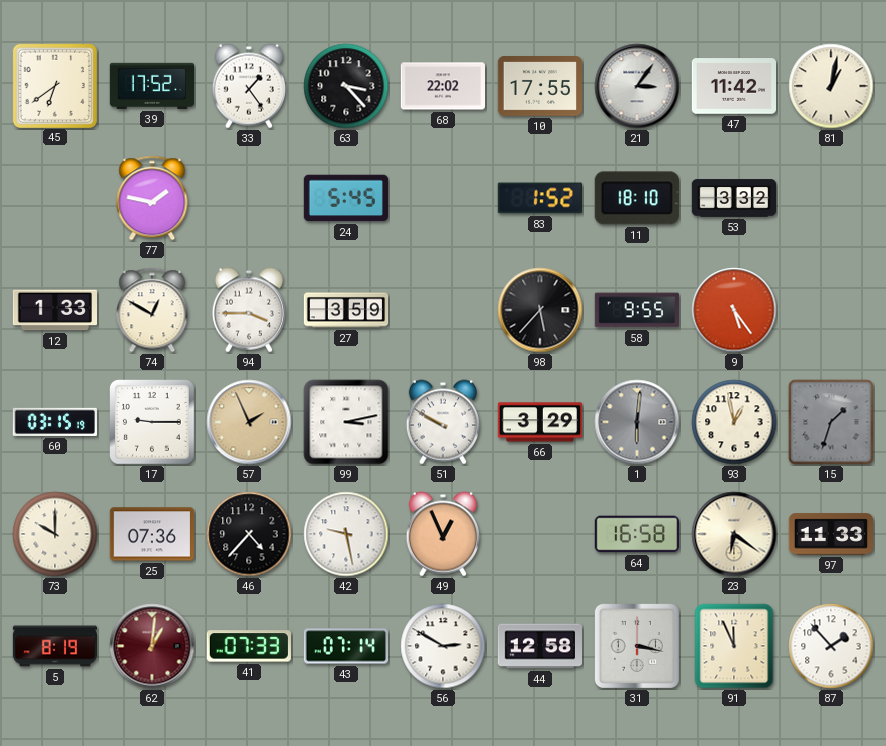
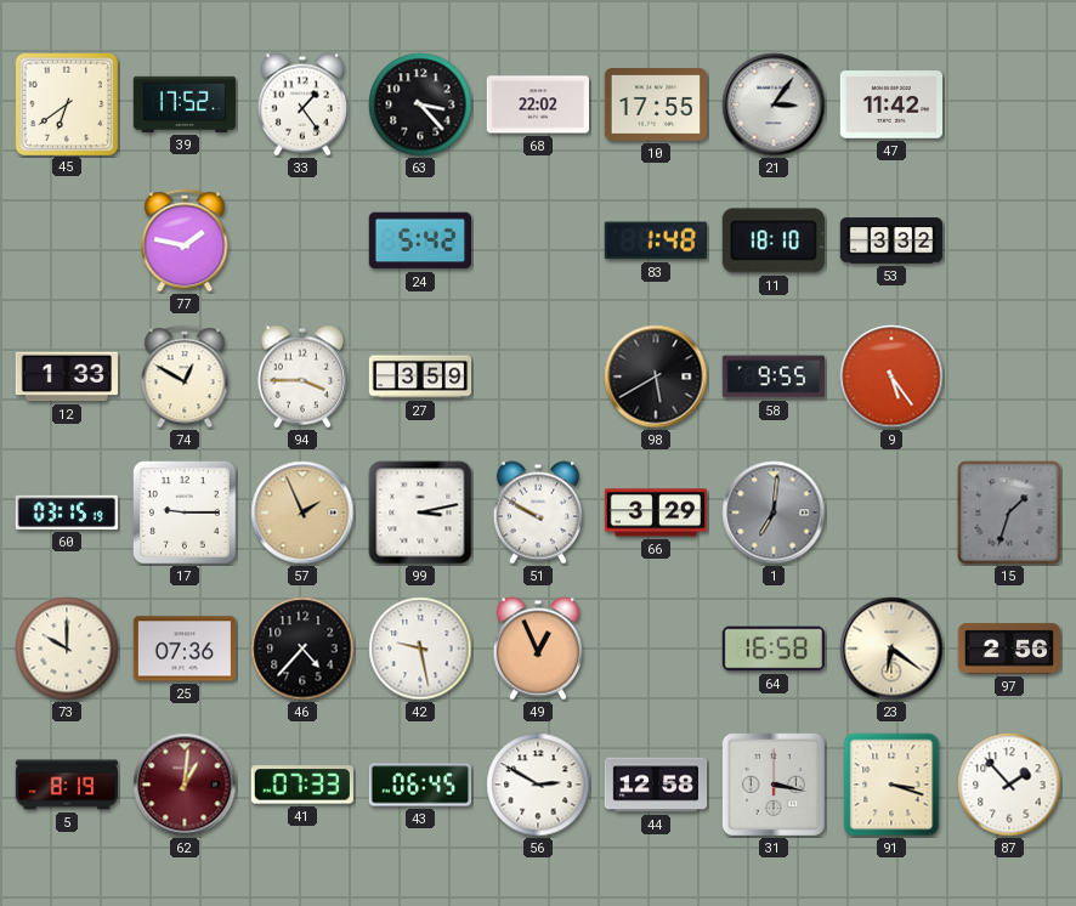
81: 1:02 -> none (831, 86)
24: 5:45 -> 5:42 (419, 240)
83: 1:52 -> 1:48 (656, 240)
98: 5:37 -> 5:40 (656, 376)
1: 6:01 -> 7:01 (774, 513)
93: 12:58 -> none (734, 422)
97: 11:33 -> 2:56 (1009, 649)
43: 07:14 -> 06:45 (419, 785)
91: 11:56 -> 3:18 (891, 785)
